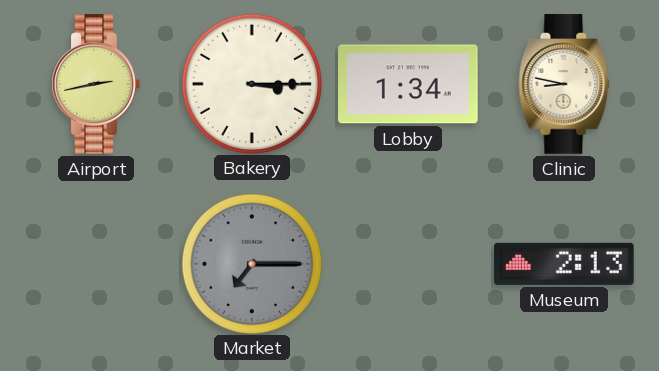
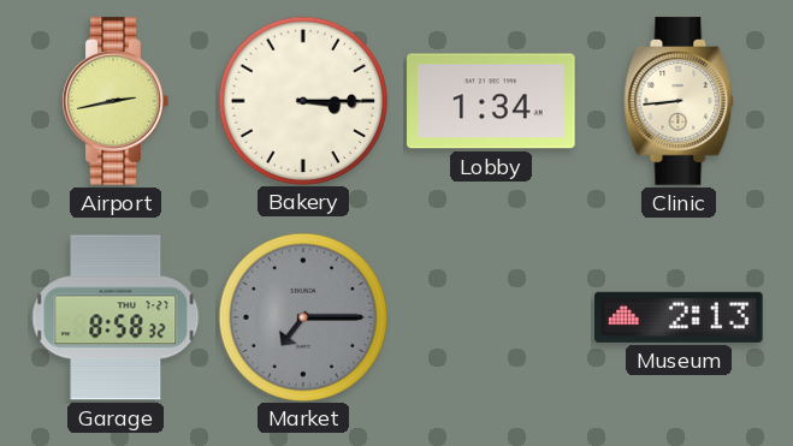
Clinic: 8:47 -> 8:44 (679, 101)
Garage: none -> 8:58 (116, 317)
